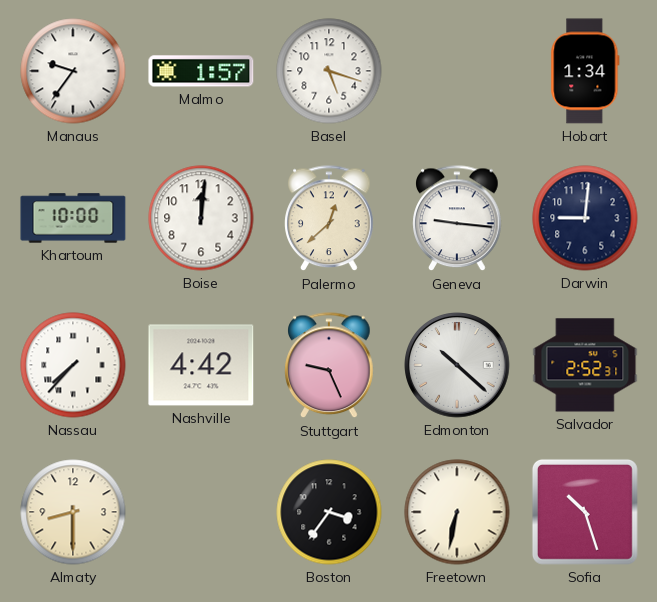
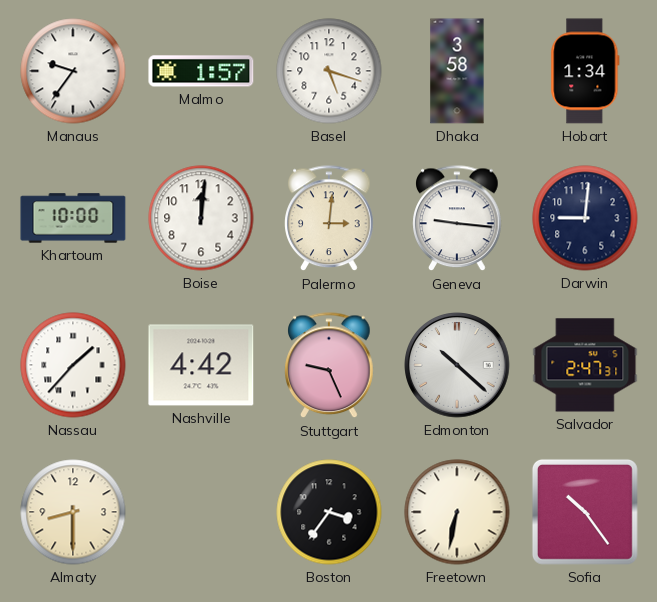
Dhaka: none -> 3:58 (457, 71)
Palermo: 12:38 -> 3:01 (329, 219)
Nassau: 7:37 -> 1:37 (73, 365)
Salvador: 2:52 -> 2:47 (585, 365)
Sofia: 10:27 -> 10:24 (585, 512)
